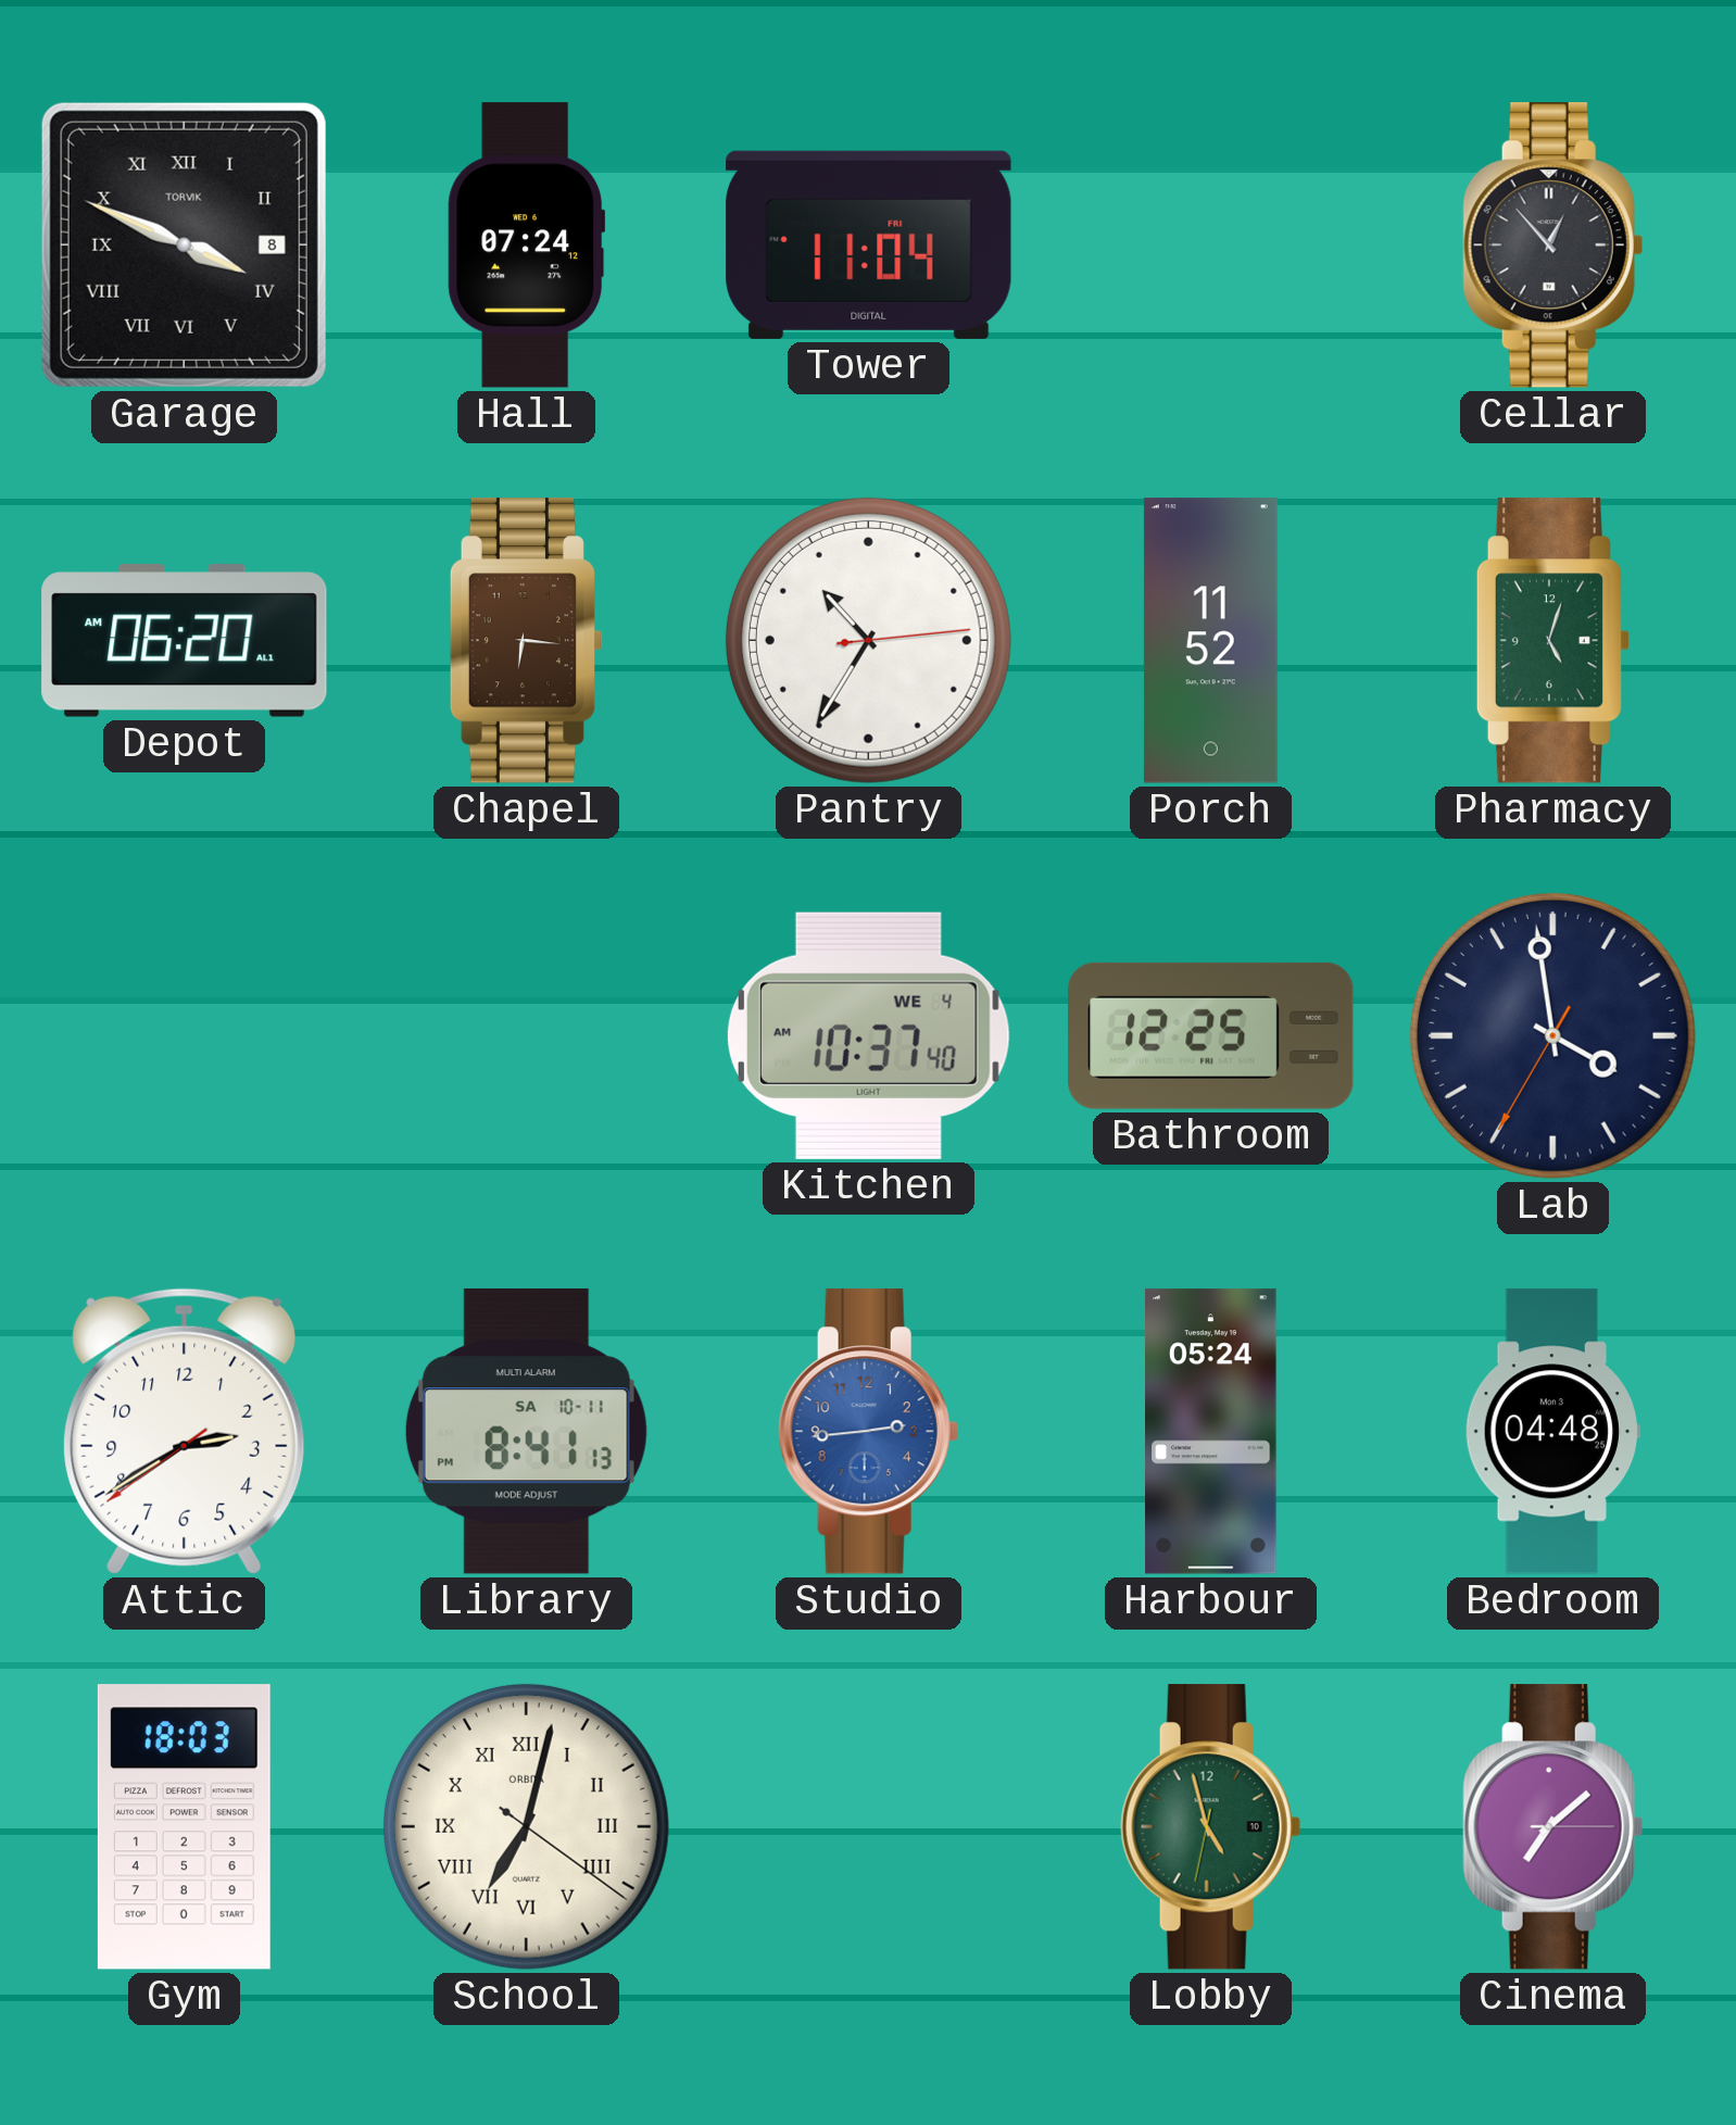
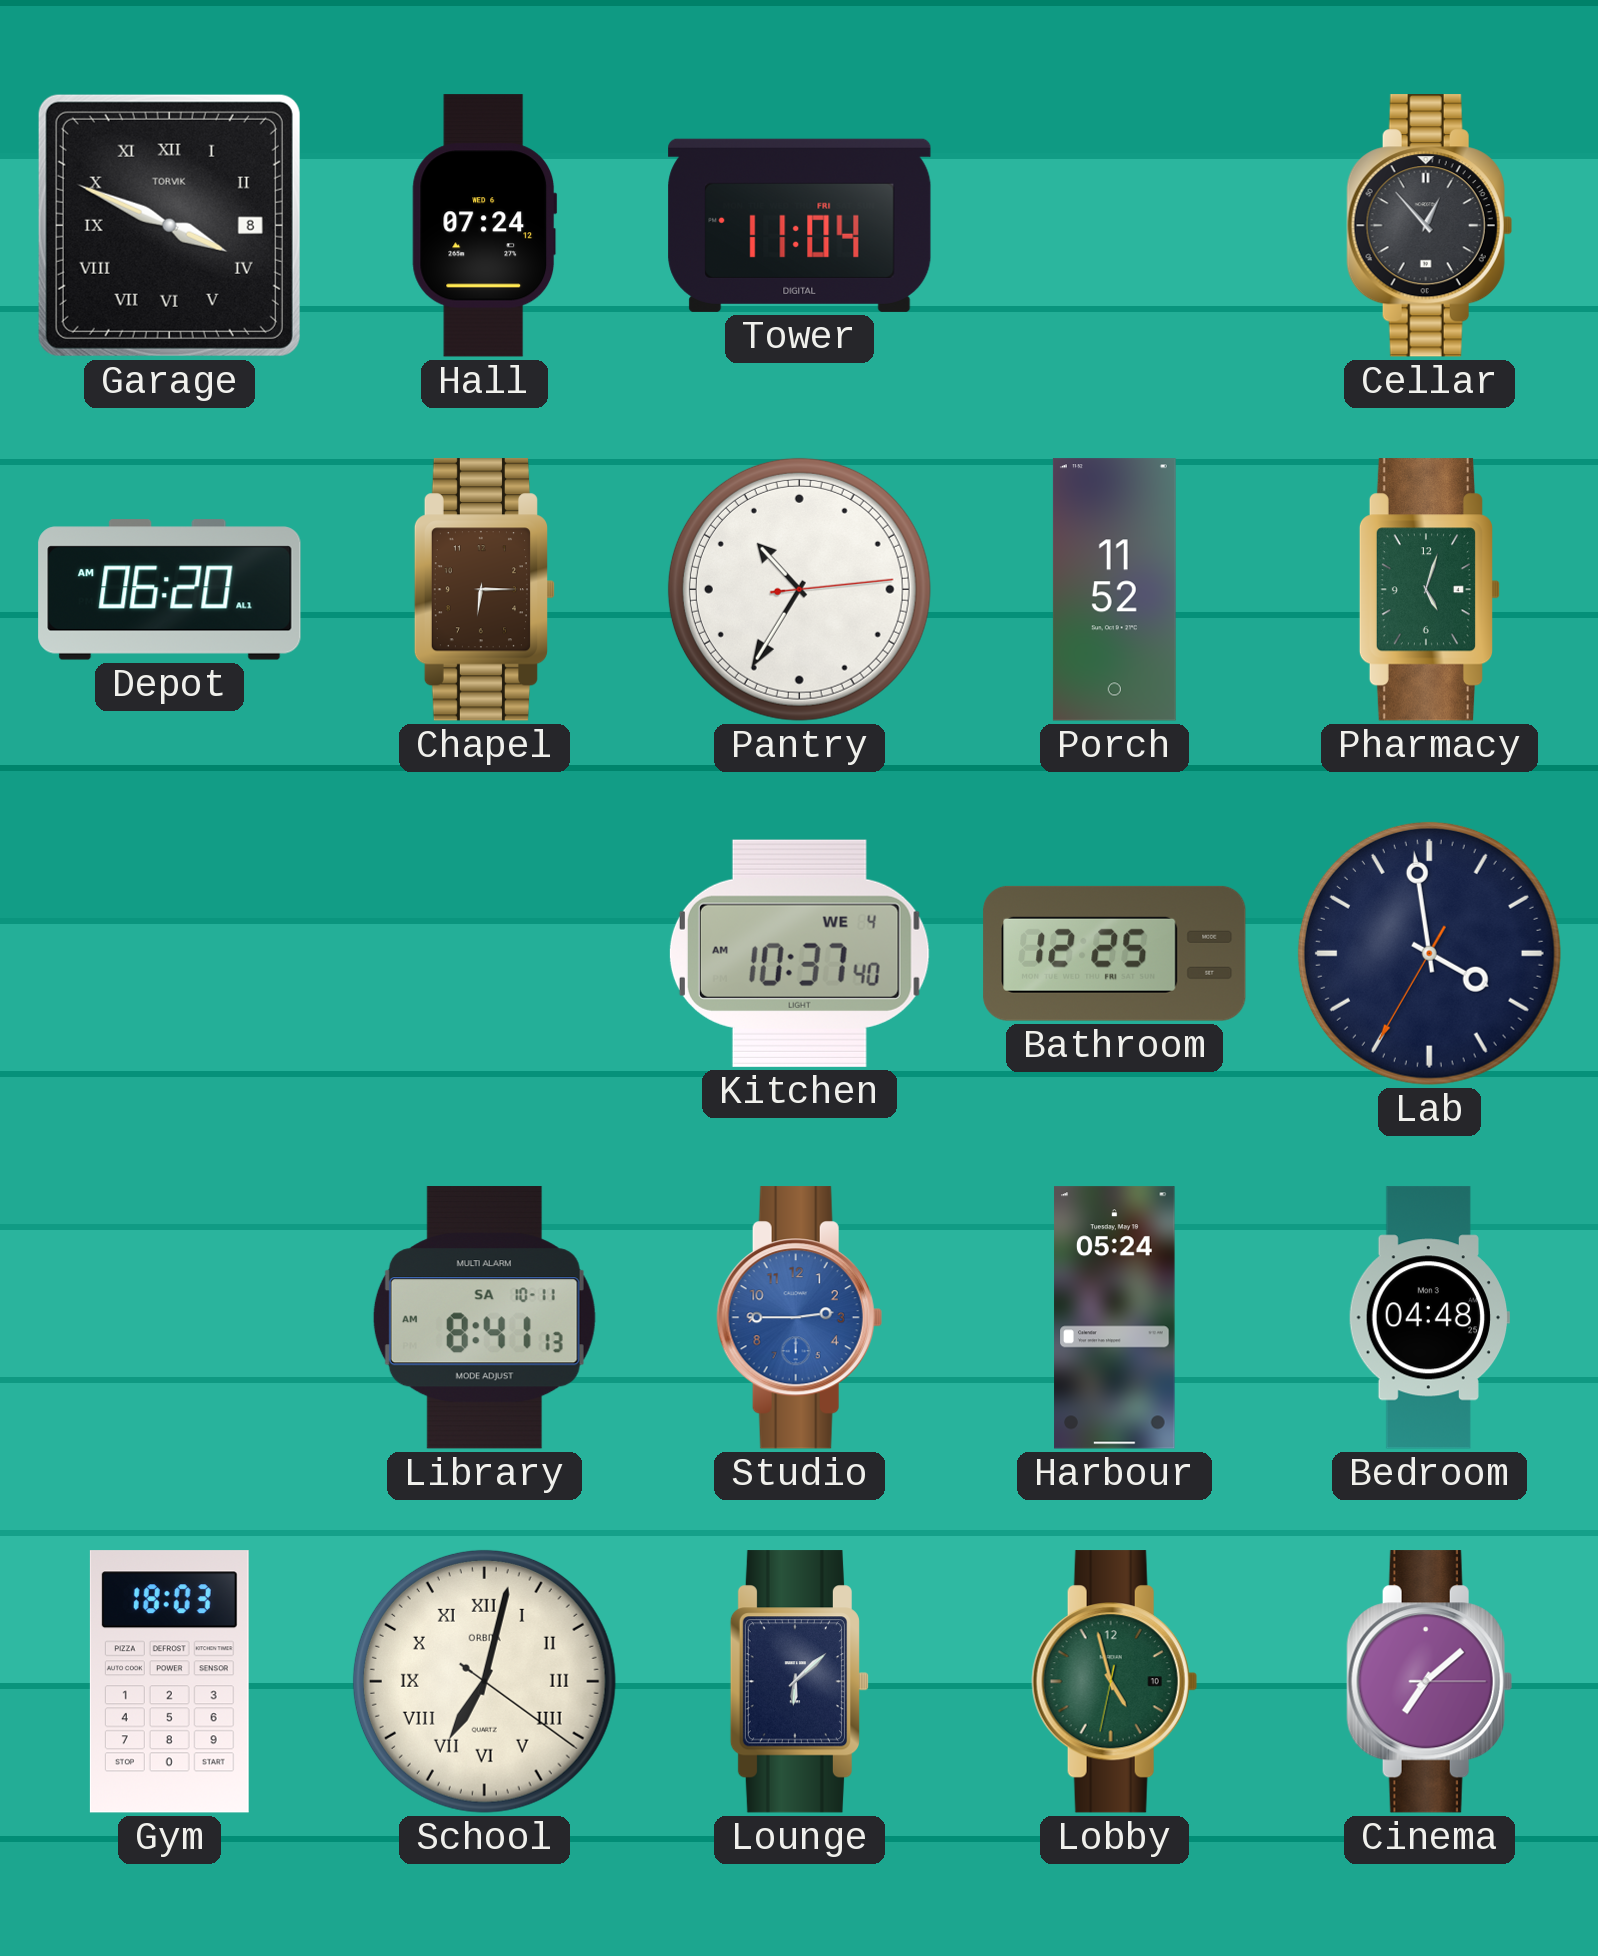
Chapel: 6:16 -> 6:15 (484, 590)
Attic: 2:39 -> none (185, 1431)
Library: 8:41:13 PM -> 8:41:13 AM (484, 1318)
Studio: 2:44 -> 2:45 (799, 1318)
Lounge: none -> 6:08 (799, 1682)
